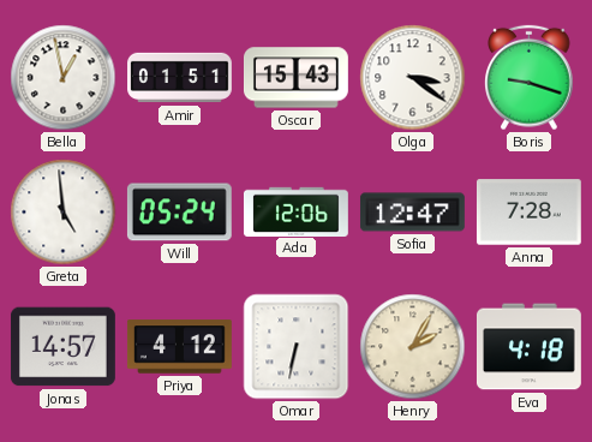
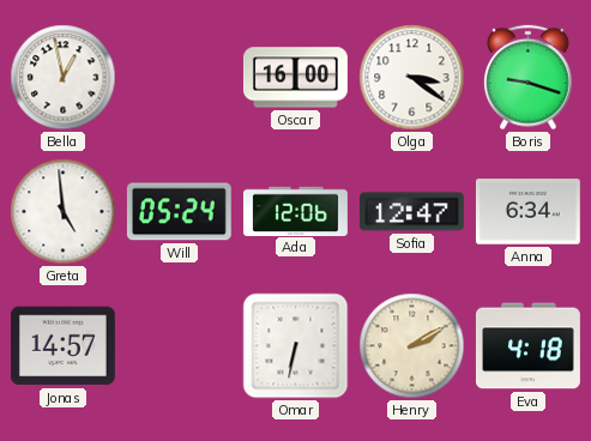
Amir: 01:51 -> none (180, 78)
Oscar: 15:43 -> 16:00 (295, 78)
Anna: 7:28 -> 6:34 (527, 212)
Priya: 4:12 -> none (179, 347)
Henry: 2:05 -> 2:10 (412, 346)
